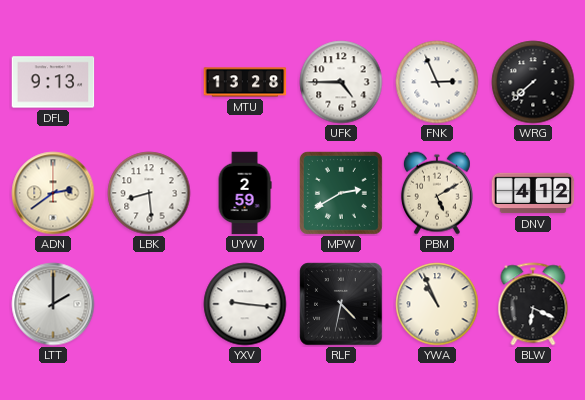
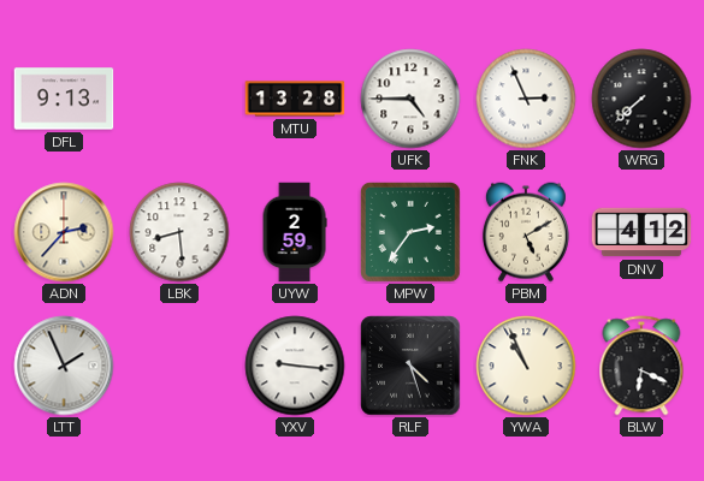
ADN: 2:39 -> 2:37 (64, 232)
MPW: 2:40 -> 2:36 (410, 232)
LTT: 2:00 -> 1:56 (64, 366)
RLF: 4:32 -> 4:27 (410, 366)
